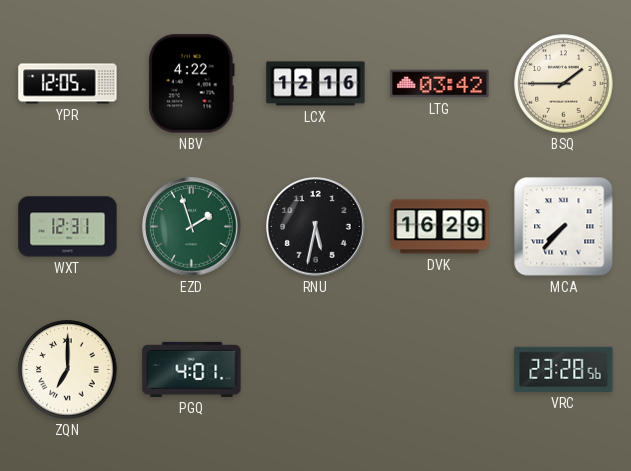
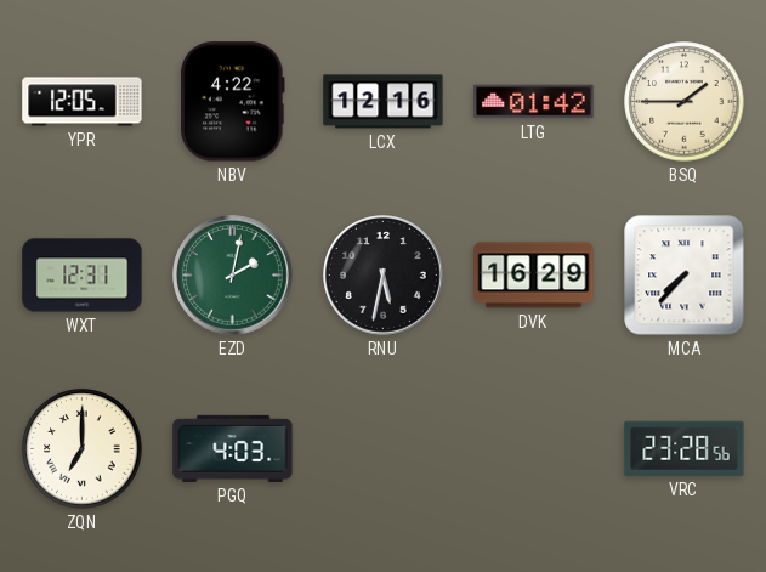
LTG: 03:42 -> 01:42 (534, 102)
EZD: 1:57 -> 2:02 (233, 276)
PGQ: 4:01 -> 4:03 (233, 448)
